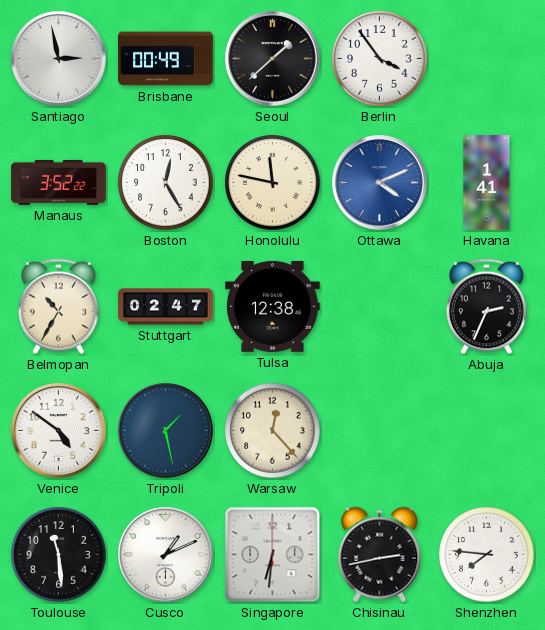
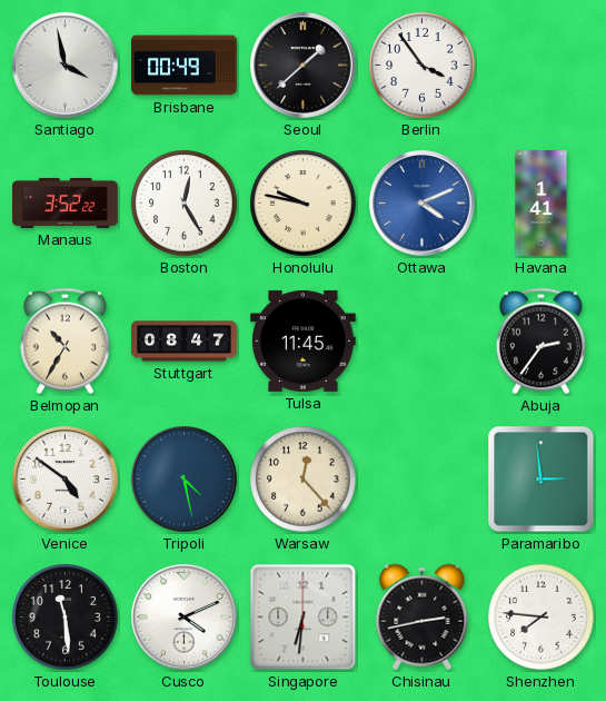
Santiago: 2:58 -> 3:58 (66, 66)
Honolulu: 11:47 -> 9:47 (304, 204)
Stuttgart: 02:47 -> 08:47 (185, 342)
Tulsa: 12:38 -> 11:45 (304, 340)
Abuja: 2:34 -> 2:36 (542, 342)
Tripoli: 1:28 -> 4:28 (185, 480)
Paramaribo: none -> 2:59 (542, 480)
Cusco: 1:11 -> 4:11 (185, 618)
